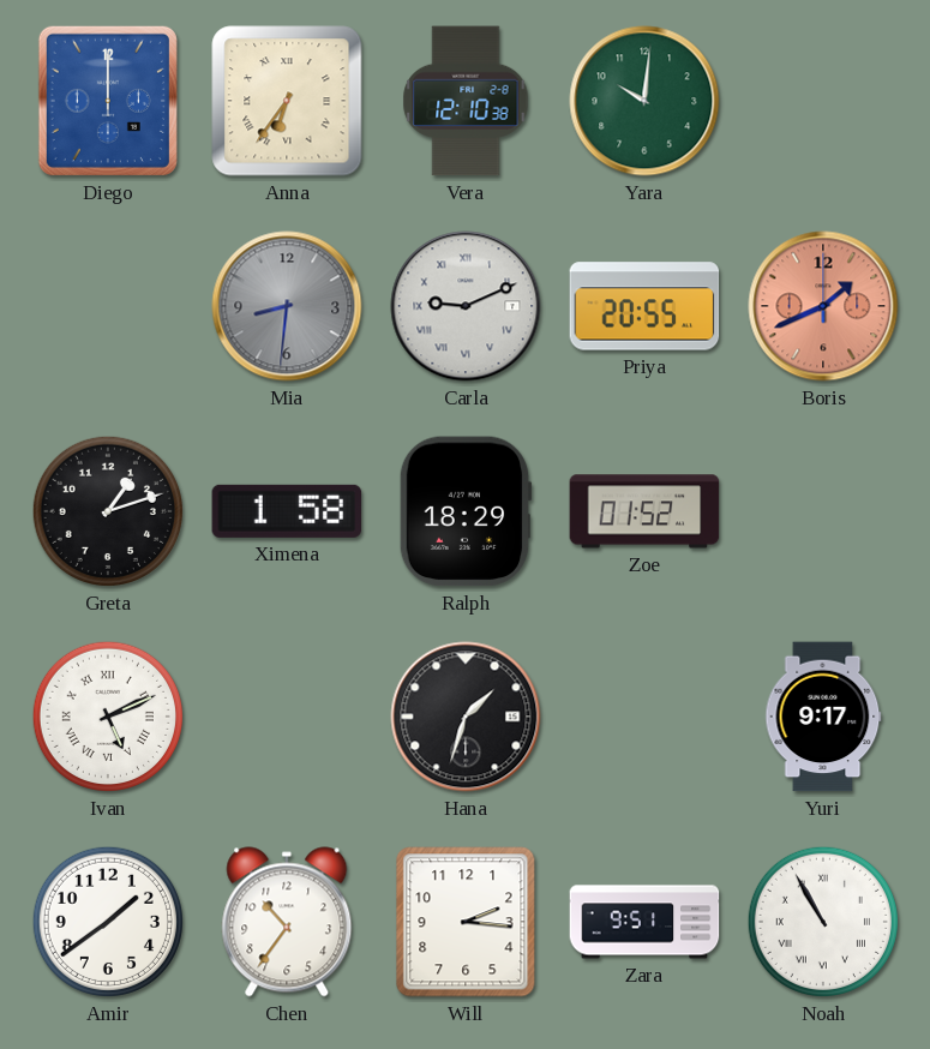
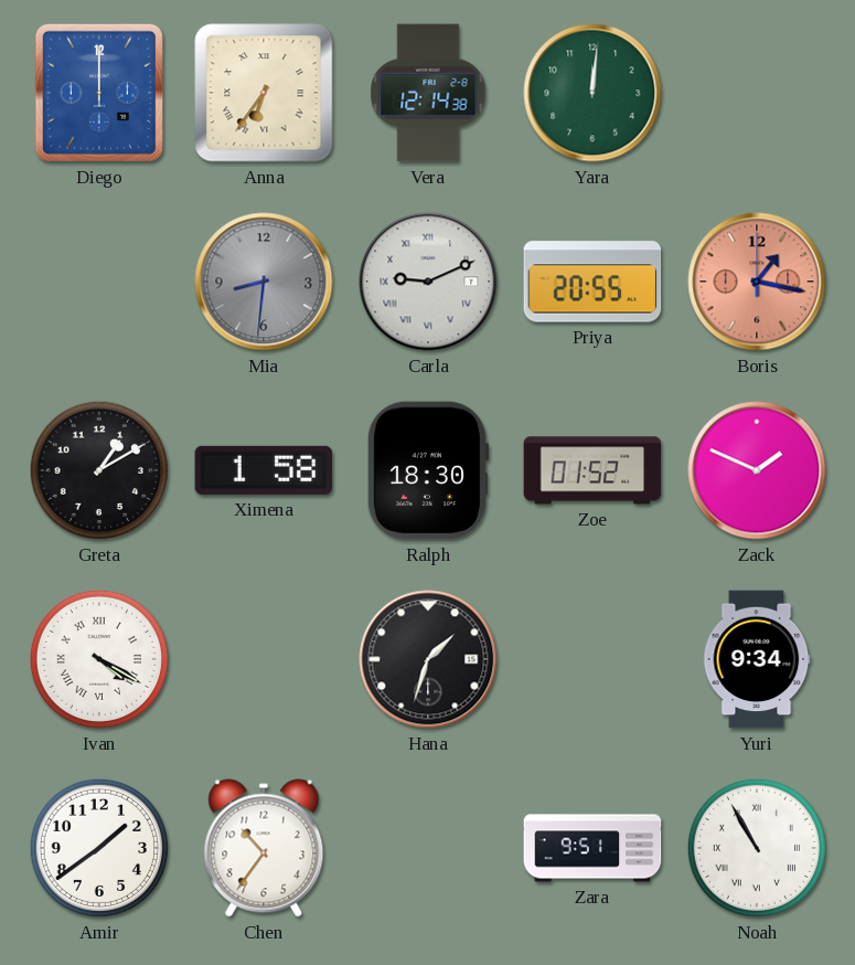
Vera: 12:10 -> 12:14 (428, 93)
Yara: 10:01 -> 12:01 (592, 93)
Boris: 1:41 -> 1:17 (757, 282)
Greta: 1:12 -> 1:10 (99, 470)
Ralph: 18:29 -> 18:30 (428, 470)
Zack: none -> 1:49 (757, 470)
Ivan: 5:11 -> 4:20 (99, 659)
Yuri: 9:17 -> 9:34 (757, 659)
Will: 2:16 -> none (466, 922)
